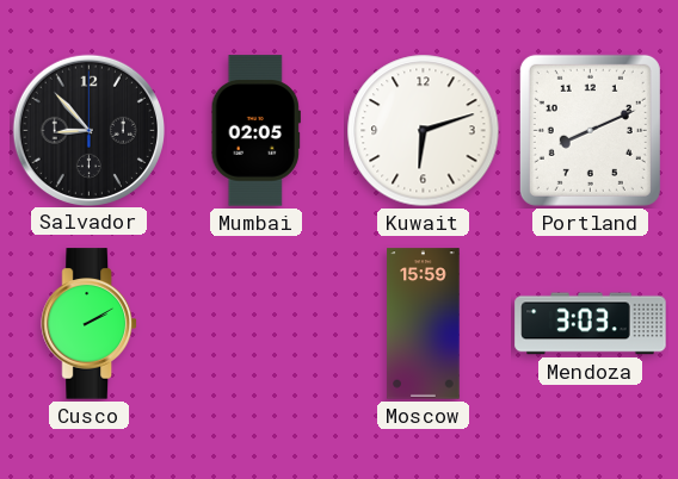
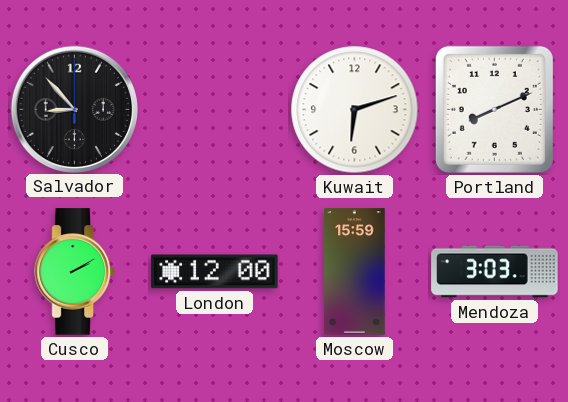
Mumbai: 02:05 -> none (255, 131)
London: none -> 12:00 (215, 272)
